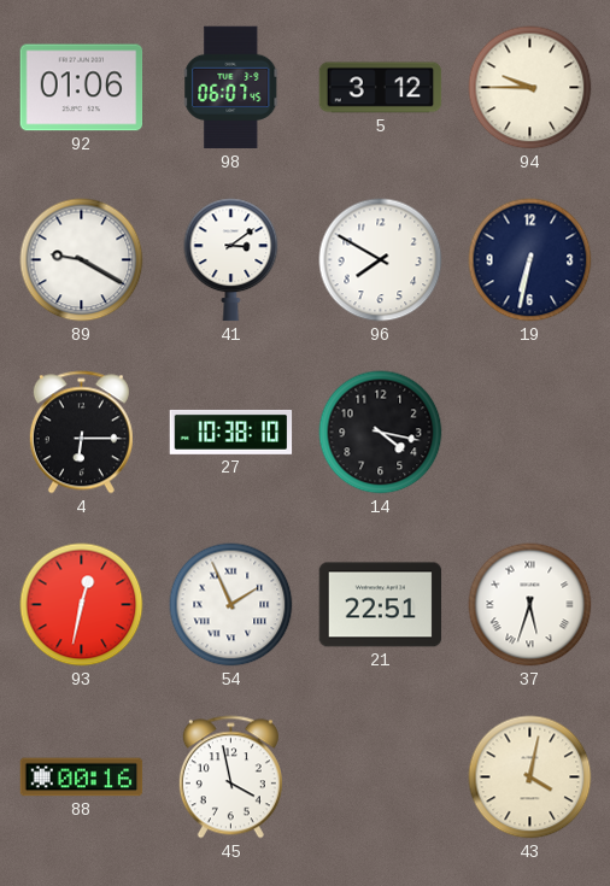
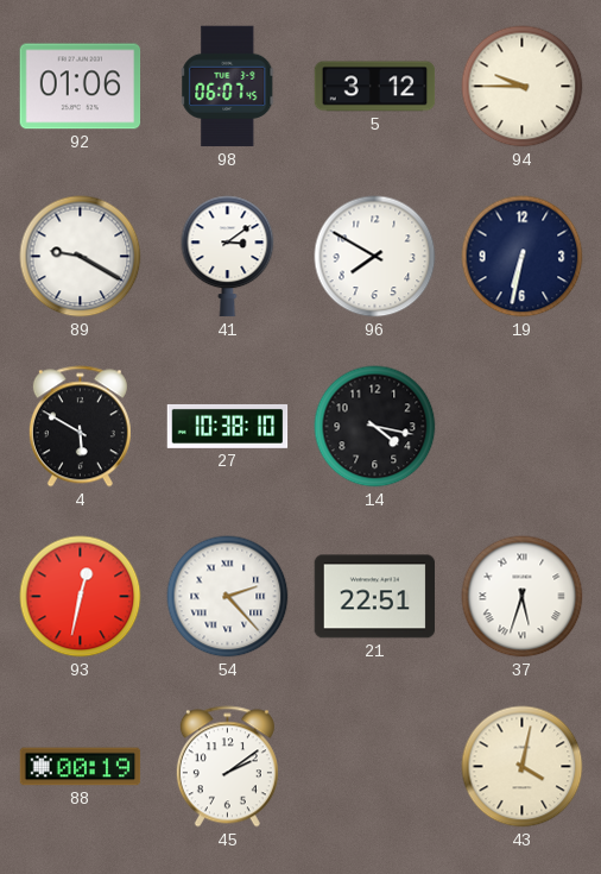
4: 6:15 -> 5:50 (80, 427)
54: 1:56 -> 2:23 (228, 597)
88: 00:16 -> 00:19 (81, 767)
45: 3:58 -> 2:09 (227, 767)
